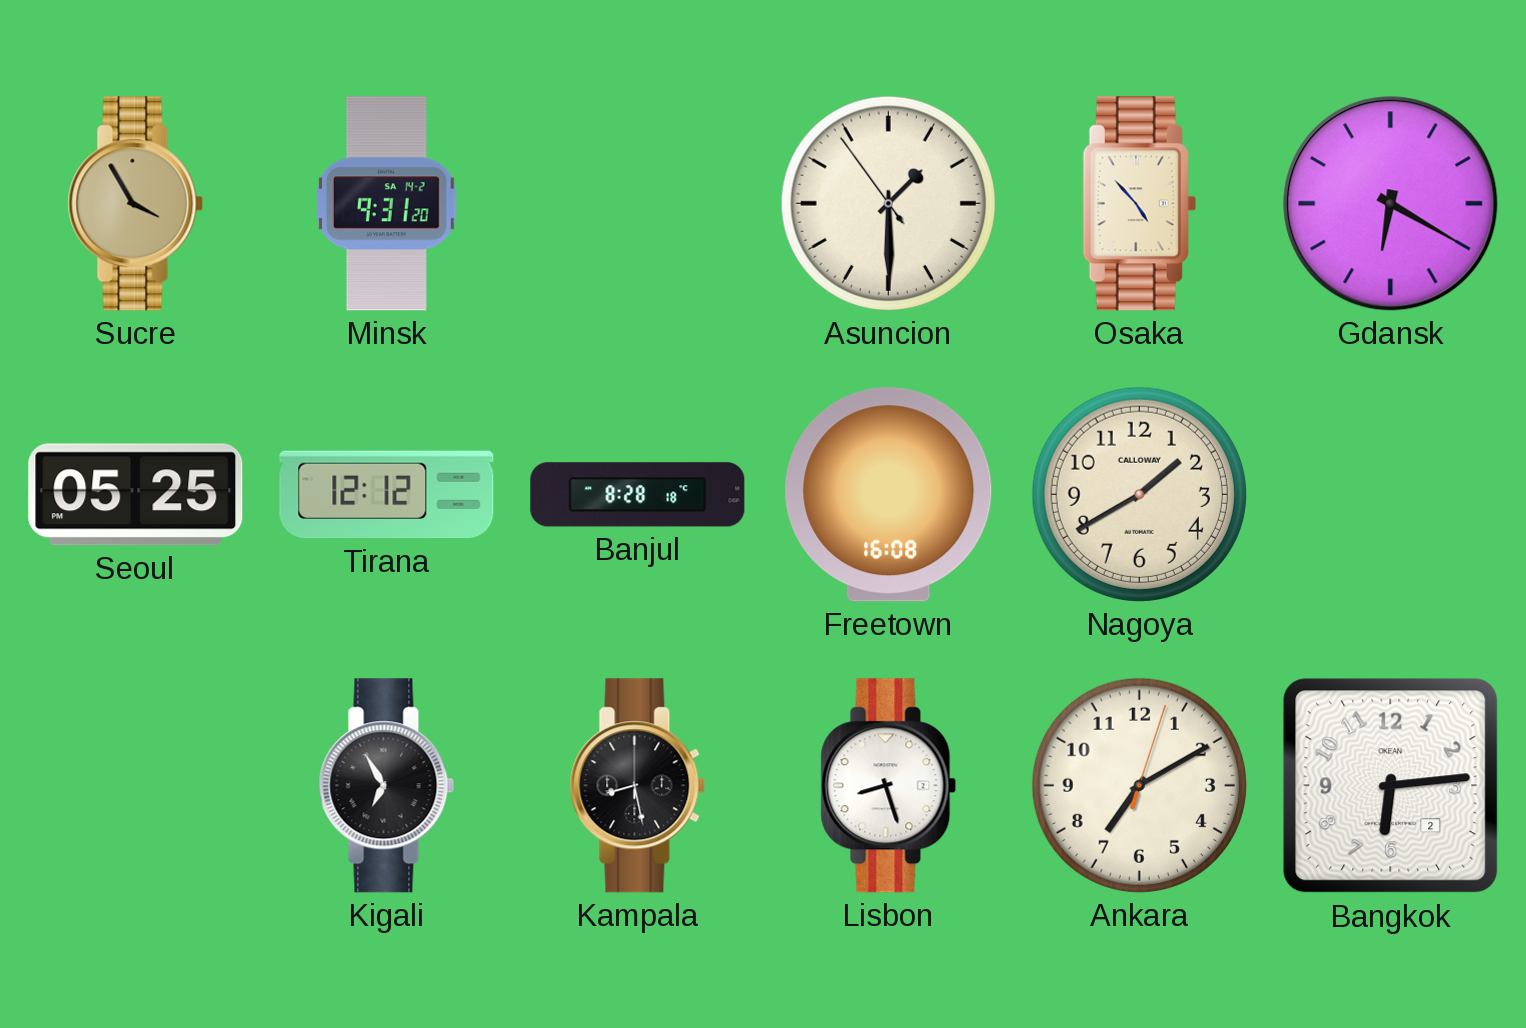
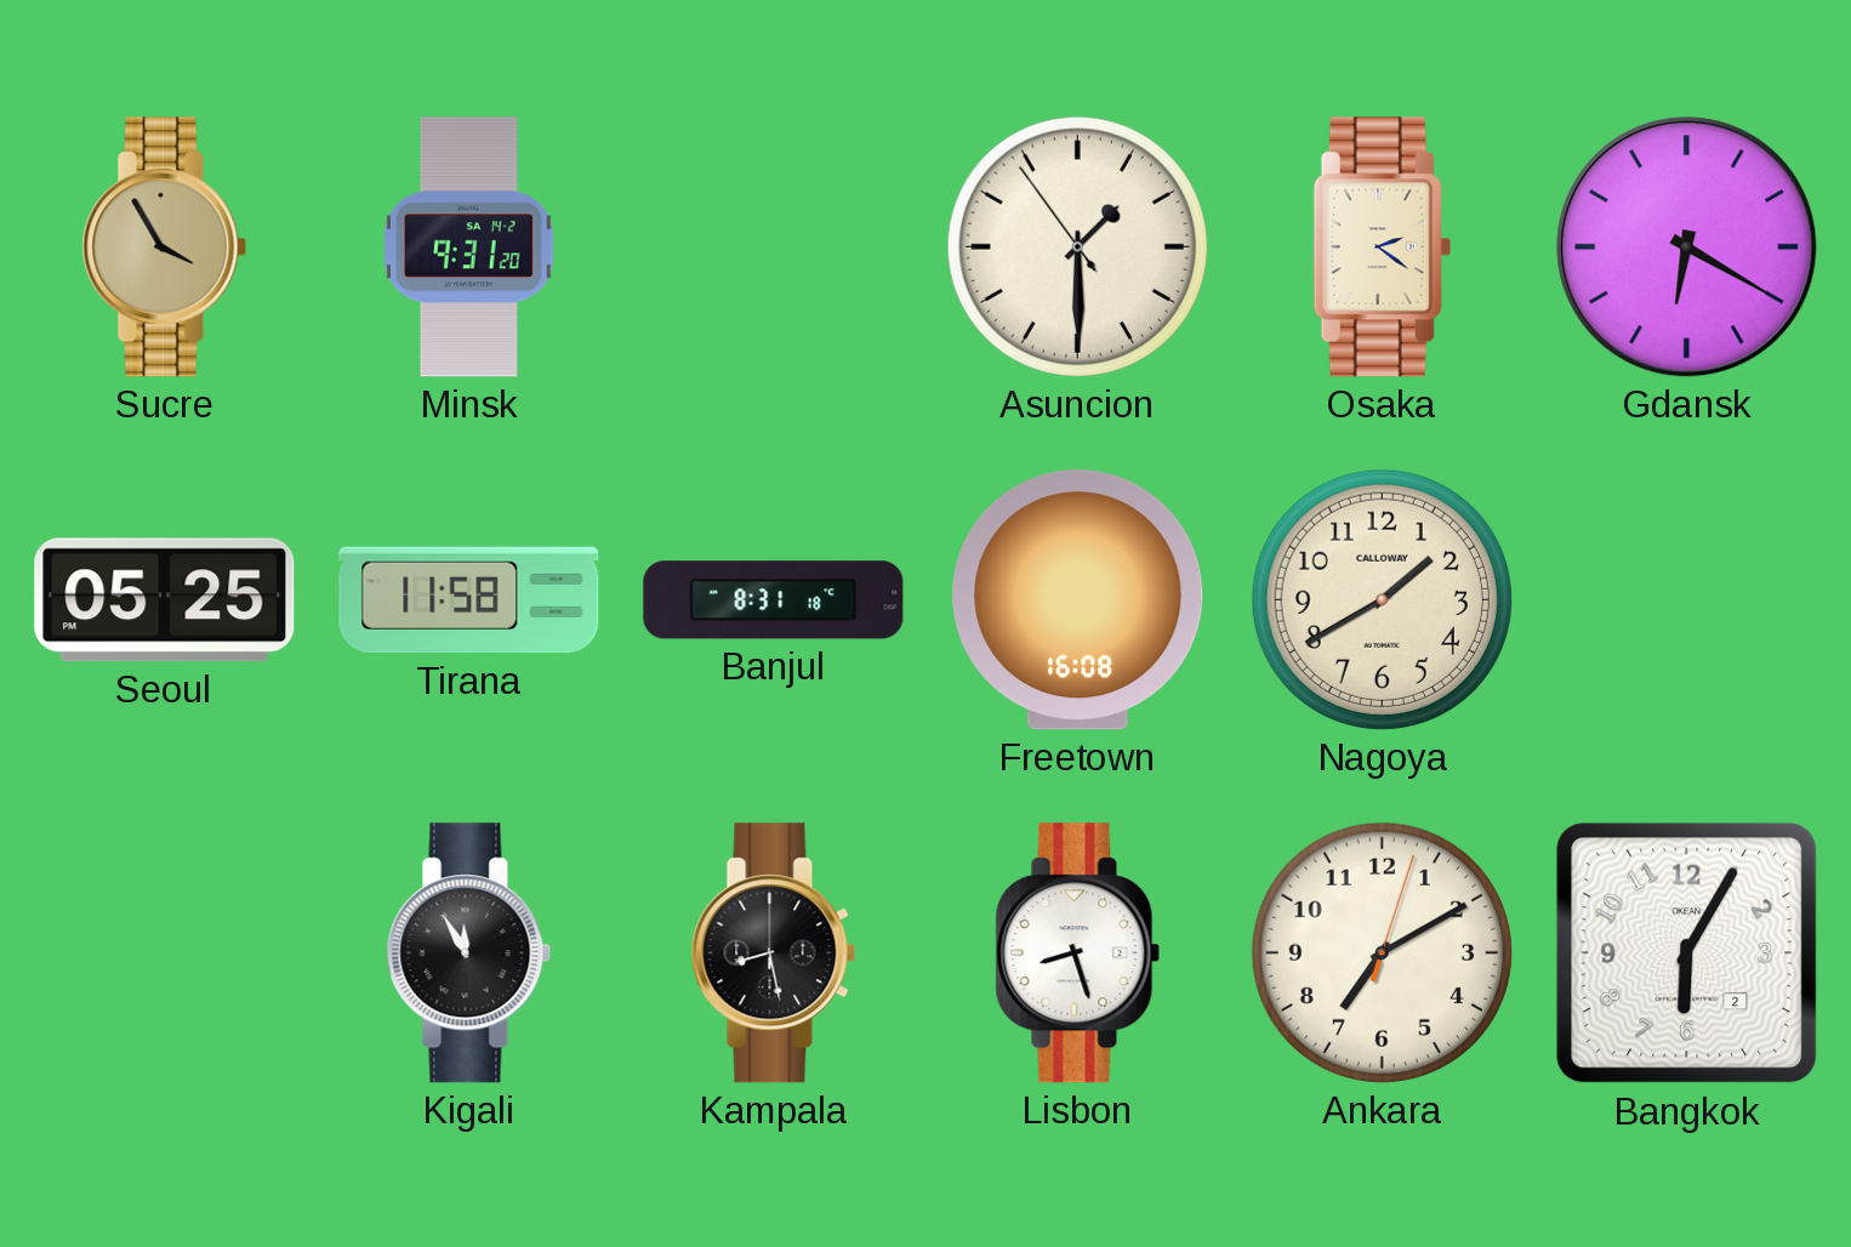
Osaka: 4:53 -> 2:21 (1382, 247)
Tirana: 12:12 -> 11:58 (469, 600)
Banjul: 8:28 -> 8:31 (774, 600)
Kigali: 6:55 -> 11:55 (469, 953)
Bangkok: 6:14 -> 6:05 (1687, 953)
